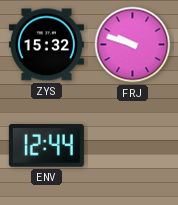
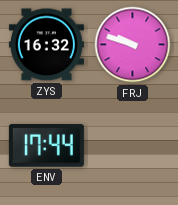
ZYS: 15:32 -> 16:32 (46, 45)
ENV: 12:44 -> 17:44 (46, 146)
